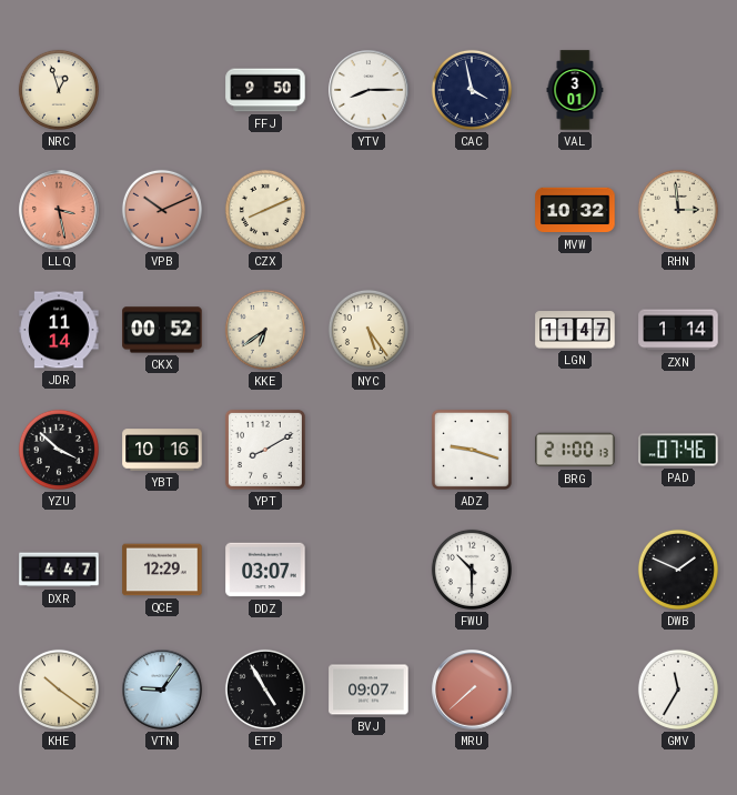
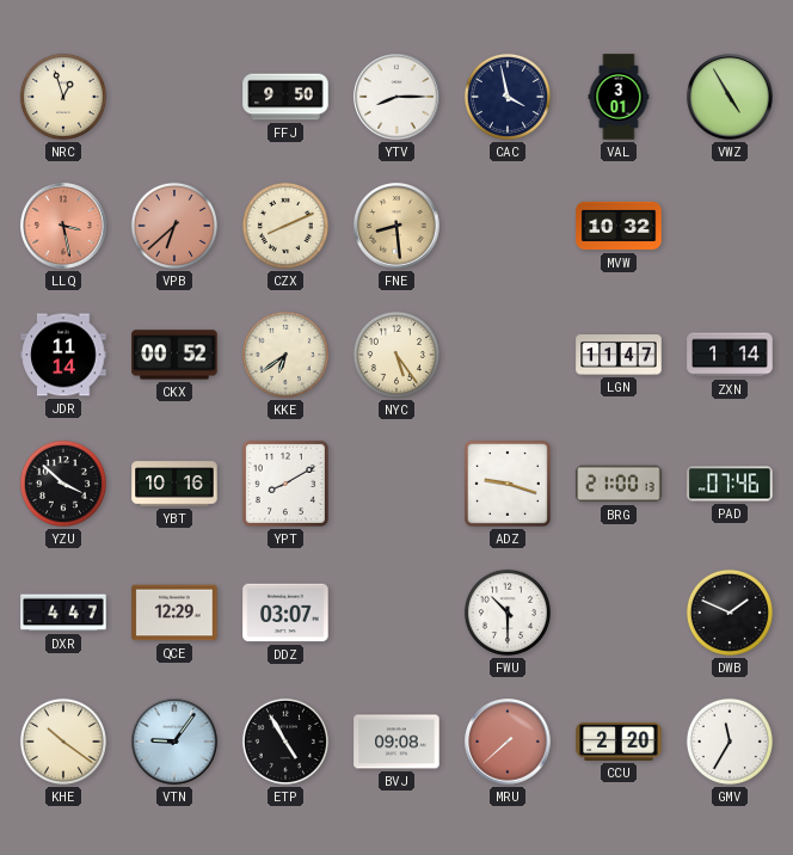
VWZ: none -> 4:55 (730, 97)
VPB: 10:11 -> 6:38 (174, 226)
FNE: none -> 8:29 (396, 226)
RHN: 2:59 -> none (678, 210)
BVJ: 09:07 -> 09:08 (396, 742)
CCU: none -> 2:20 (619, 742)
